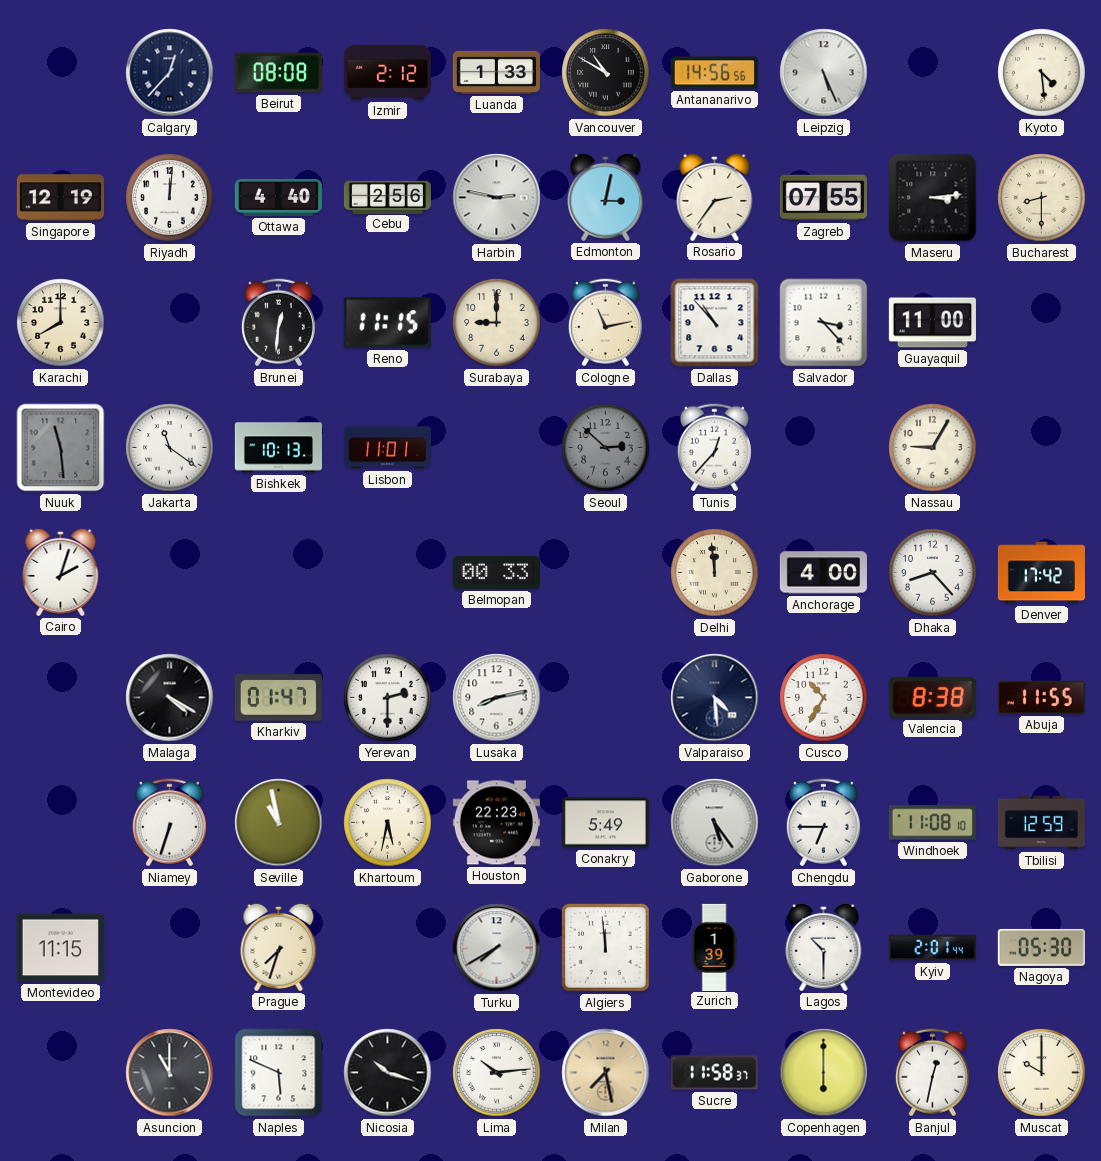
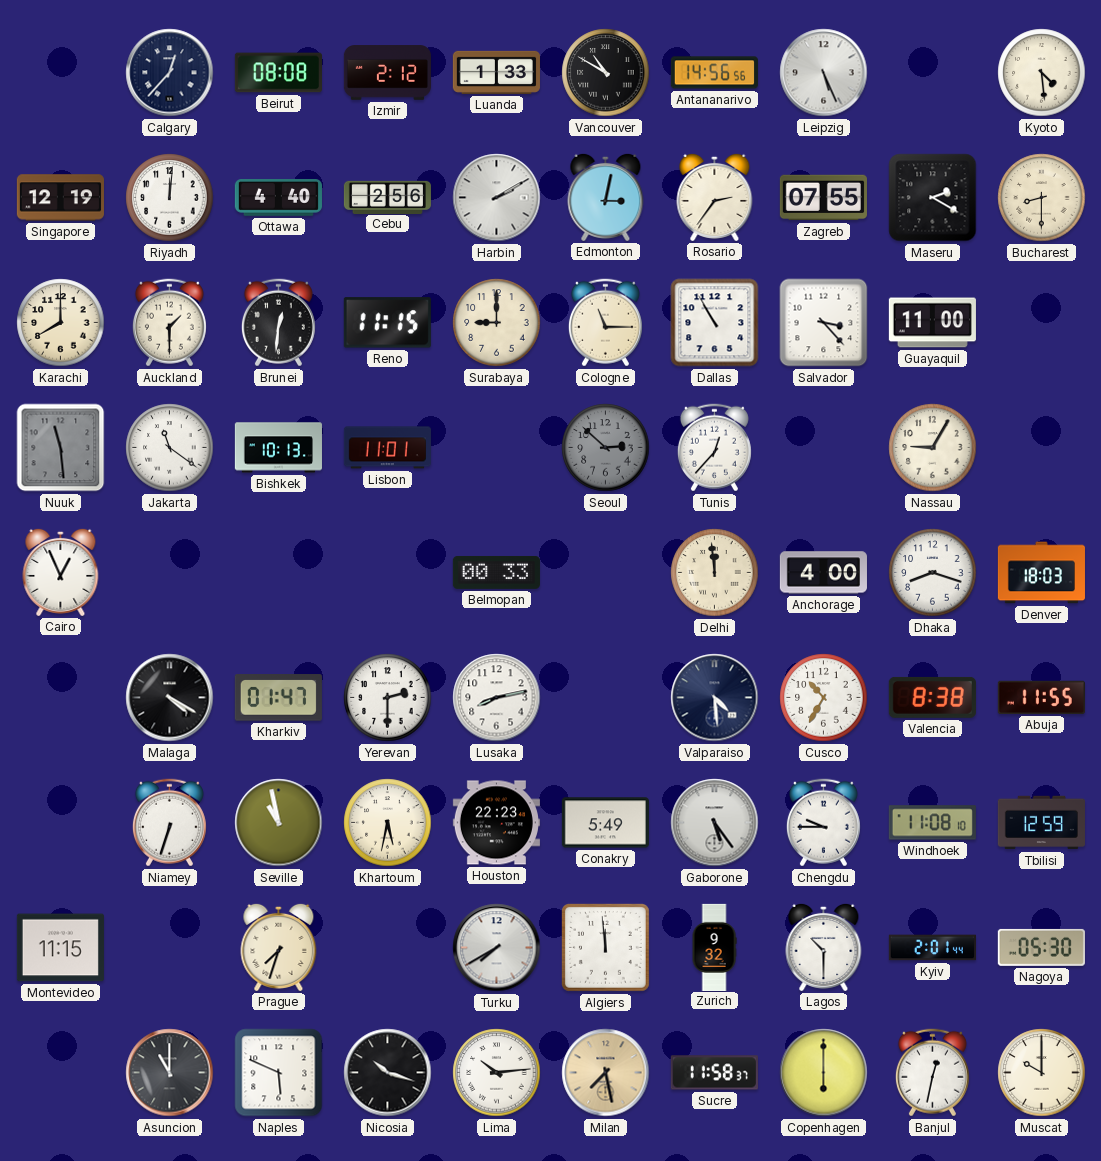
Harbin: 2:47 -> 2:10 (497, 198)
Maseru: 3:14 -> 2:20 (933, 198)
Auckland: none -> 1:30 (169, 323)
Cologne: 11:13 -> 11:15 (605, 323)
Dallas: 10:53 -> 10:55 (715, 323)
Cairo: 2:03 -> 12:56 (61, 572)
Dhaka: 8:23 -> 8:18 (933, 573)
Denver: 17:42 -> 18:03 (1041, 573)
Chengdu: 6:45 -> 9:45 (823, 823)
Zurich: 1:39 -> 9:32 (714, 947)
